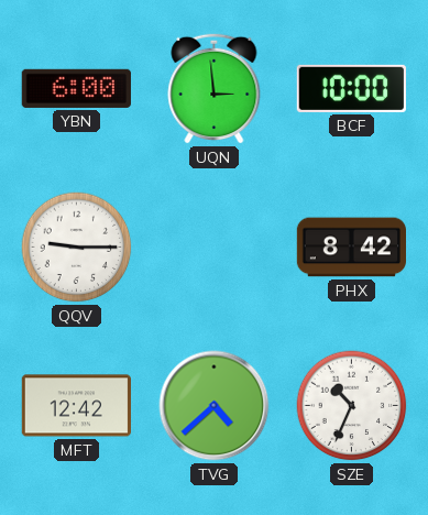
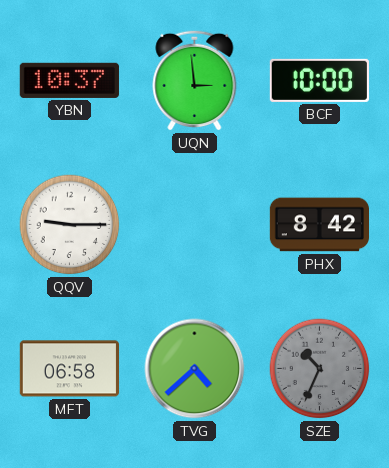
YBN: 6:00 -> 10:37 (69, 80)
MFT: 12:42 -> 06:58 (69, 369)
SZE dial: white -> grey (320, 369)
